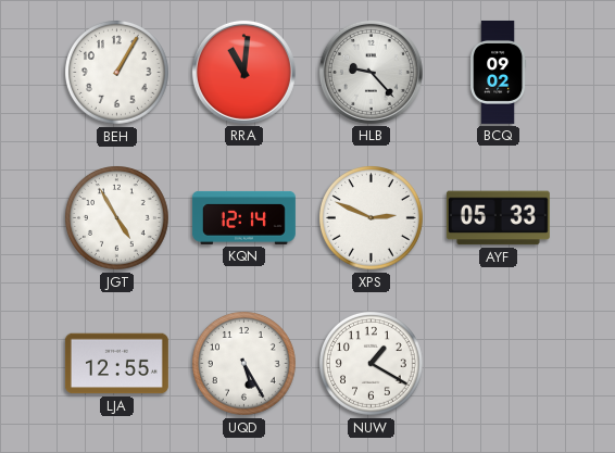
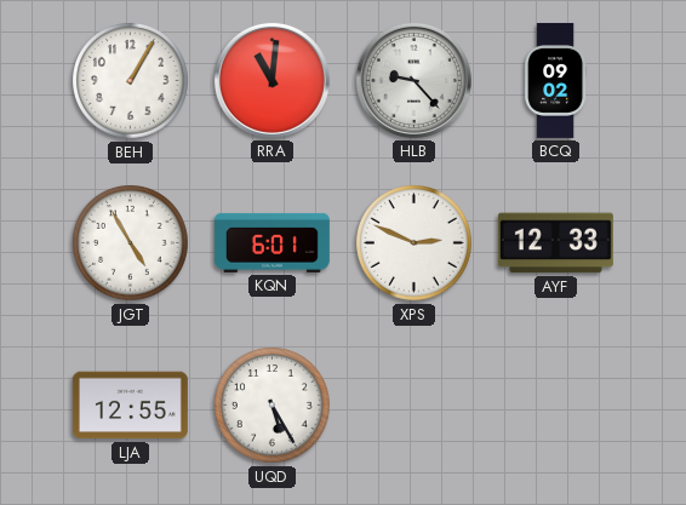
KQN: 12:14 -> 6:01 (271, 242)
AYF: 05:33 -> 12:33 (555, 243)
NUW: 1:20 -> none (372, 364)
